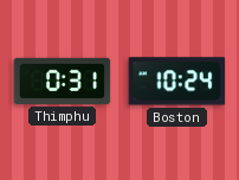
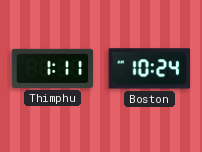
Thimphu: 0:31 -> 1:11 (53, 68)
